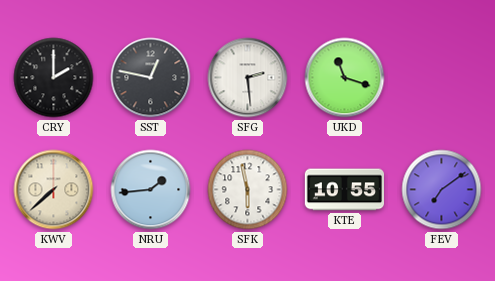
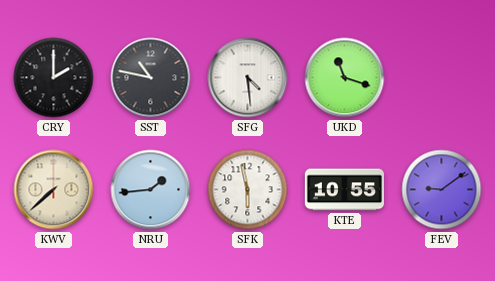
SST: 12:47 -> 10:47 (151, 78)
SFG: 2:29 -> 4:29 (248, 78)
FEV: 7:09 -> 9:09 (442, 190)
